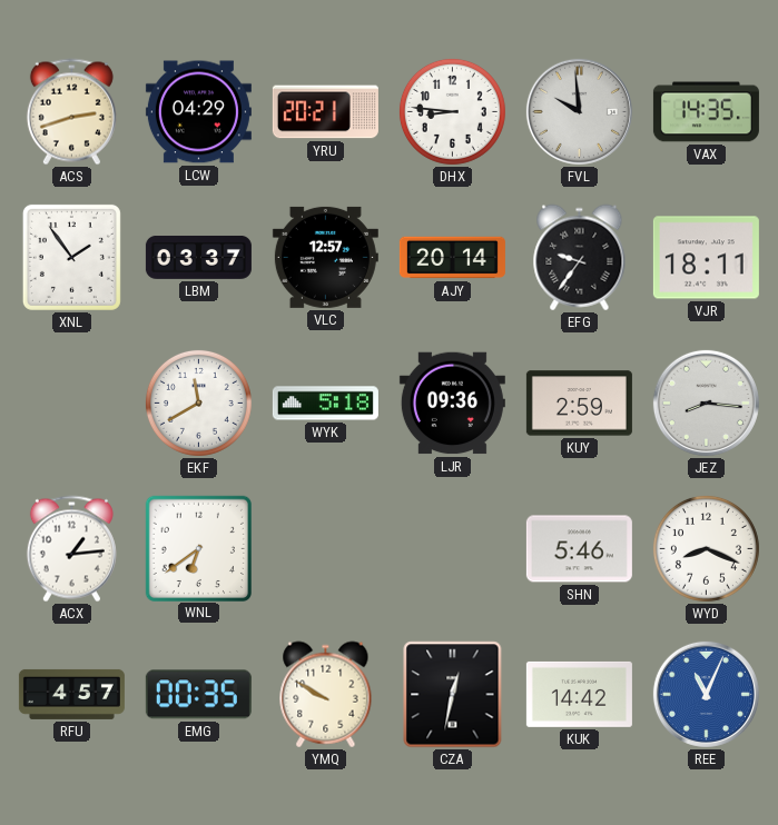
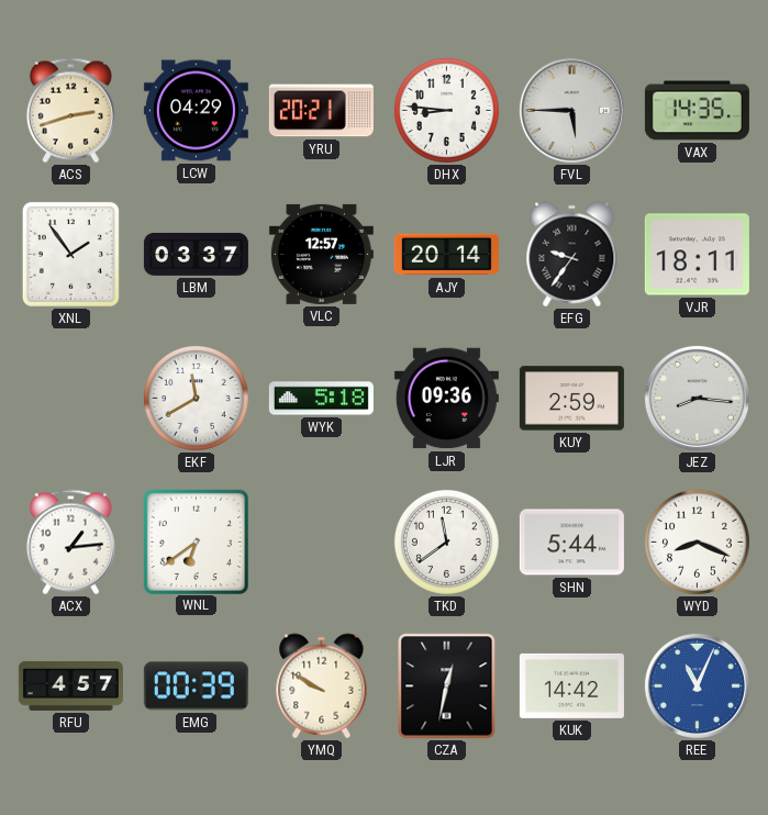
FVL: 9:59 -> 5:45 (571, 110)
TKD: none -> 11:39 (446, 542)
SHN: 5:46 -> 5:44 (571, 543)
EMG: 00:35 -> 00:39 (196, 686)
